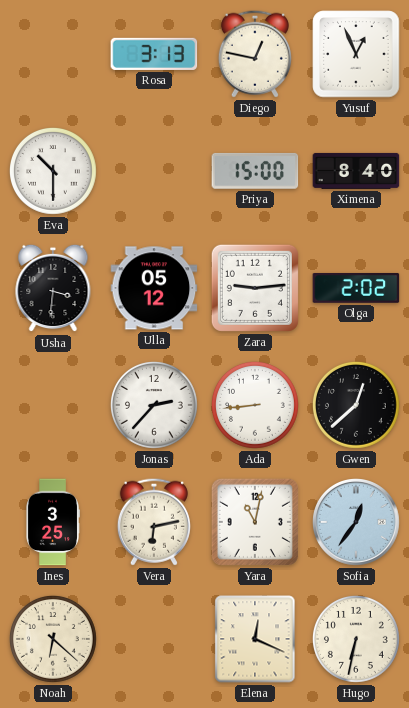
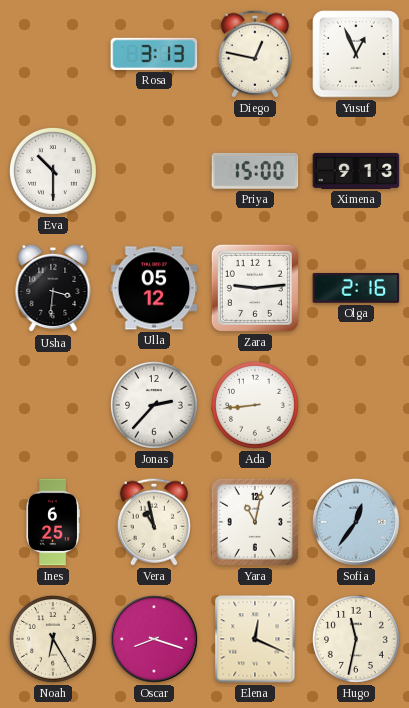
Ximena: 8:40 -> 9:13 (356, 171)
Olga: 2:02 -> 2:16 (356, 288)
Gwen: 12:38 -> none (356, 405)
Ines: 3:25 -> 6:25 (53, 522)
Vera: 6:13 -> 10:58 (154, 522)
Noah: 6:22 -> 6:25 (53, 639)
Oscar: none -> 8:18 (155, 640)
Hugo: 6:32 -> 11:32 (356, 639)
